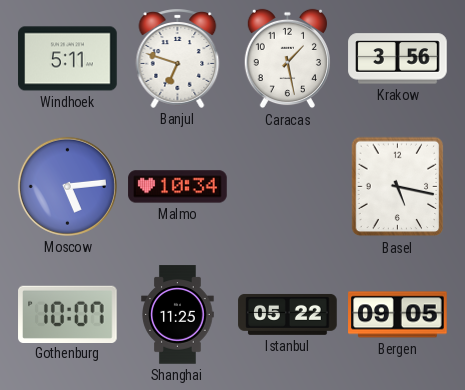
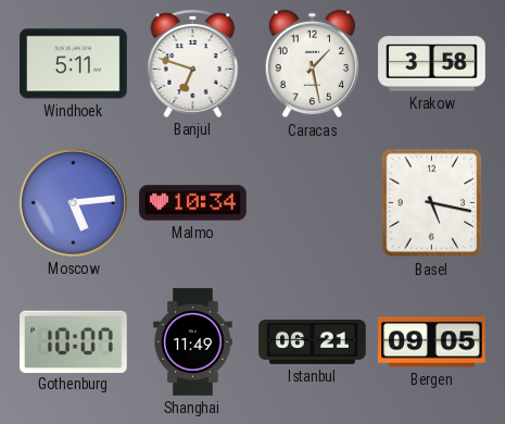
Krakow: 3:56 -> 3:58 (432, 64)
Shanghai: 11:25 -> 11:49 (193, 342)
Istanbul: 05:22 -> 06:21 (313, 341)
